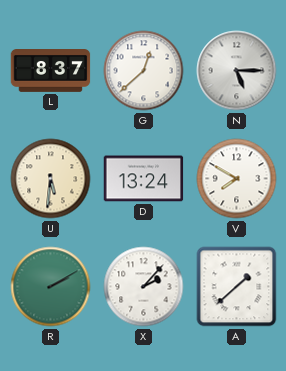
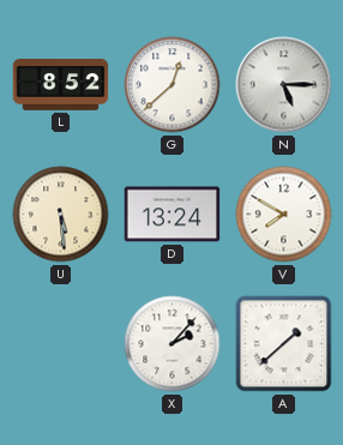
L: 8:37 -> 8:52 (61, 85)
U: 5:31 -> 5:29 (61, 215)
R: 2:10 -> none (51, 287)
